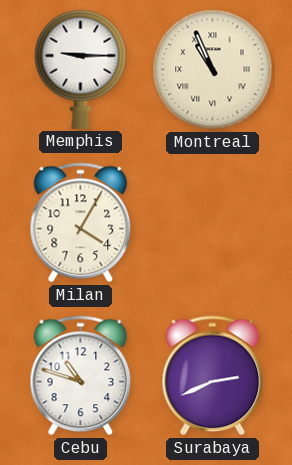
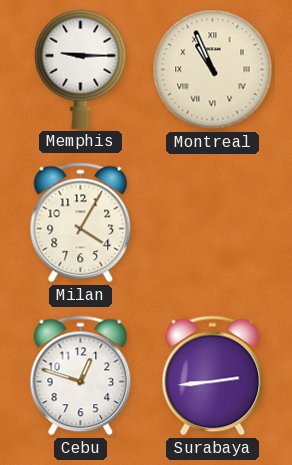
Cebu: 10:48 -> 12:48 (81, 376)
Surabaya: 2:41 -> 2:44 (213, 376)
